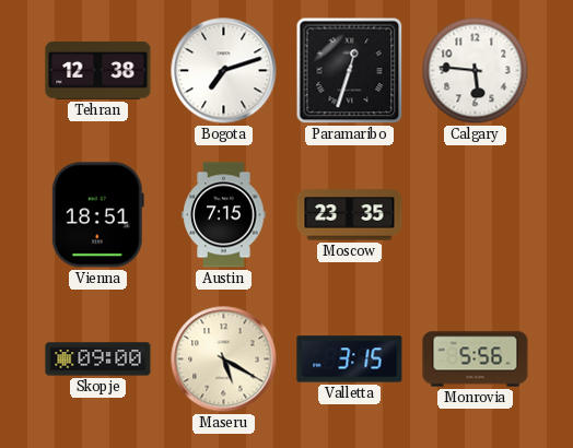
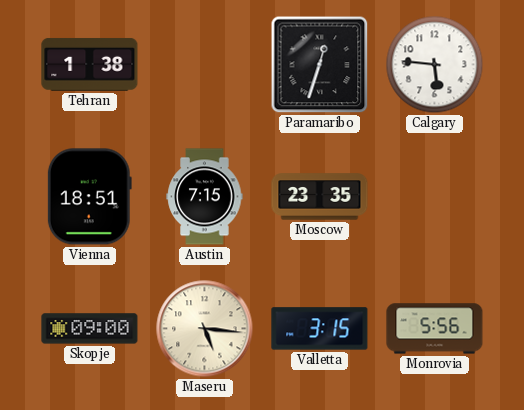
Tehran: 12:38 -> 1:38 (90, 64)
Bogota: 7:12 -> none (224, 71)
Maseru: 5:20 -> 5:16 (205, 329)
